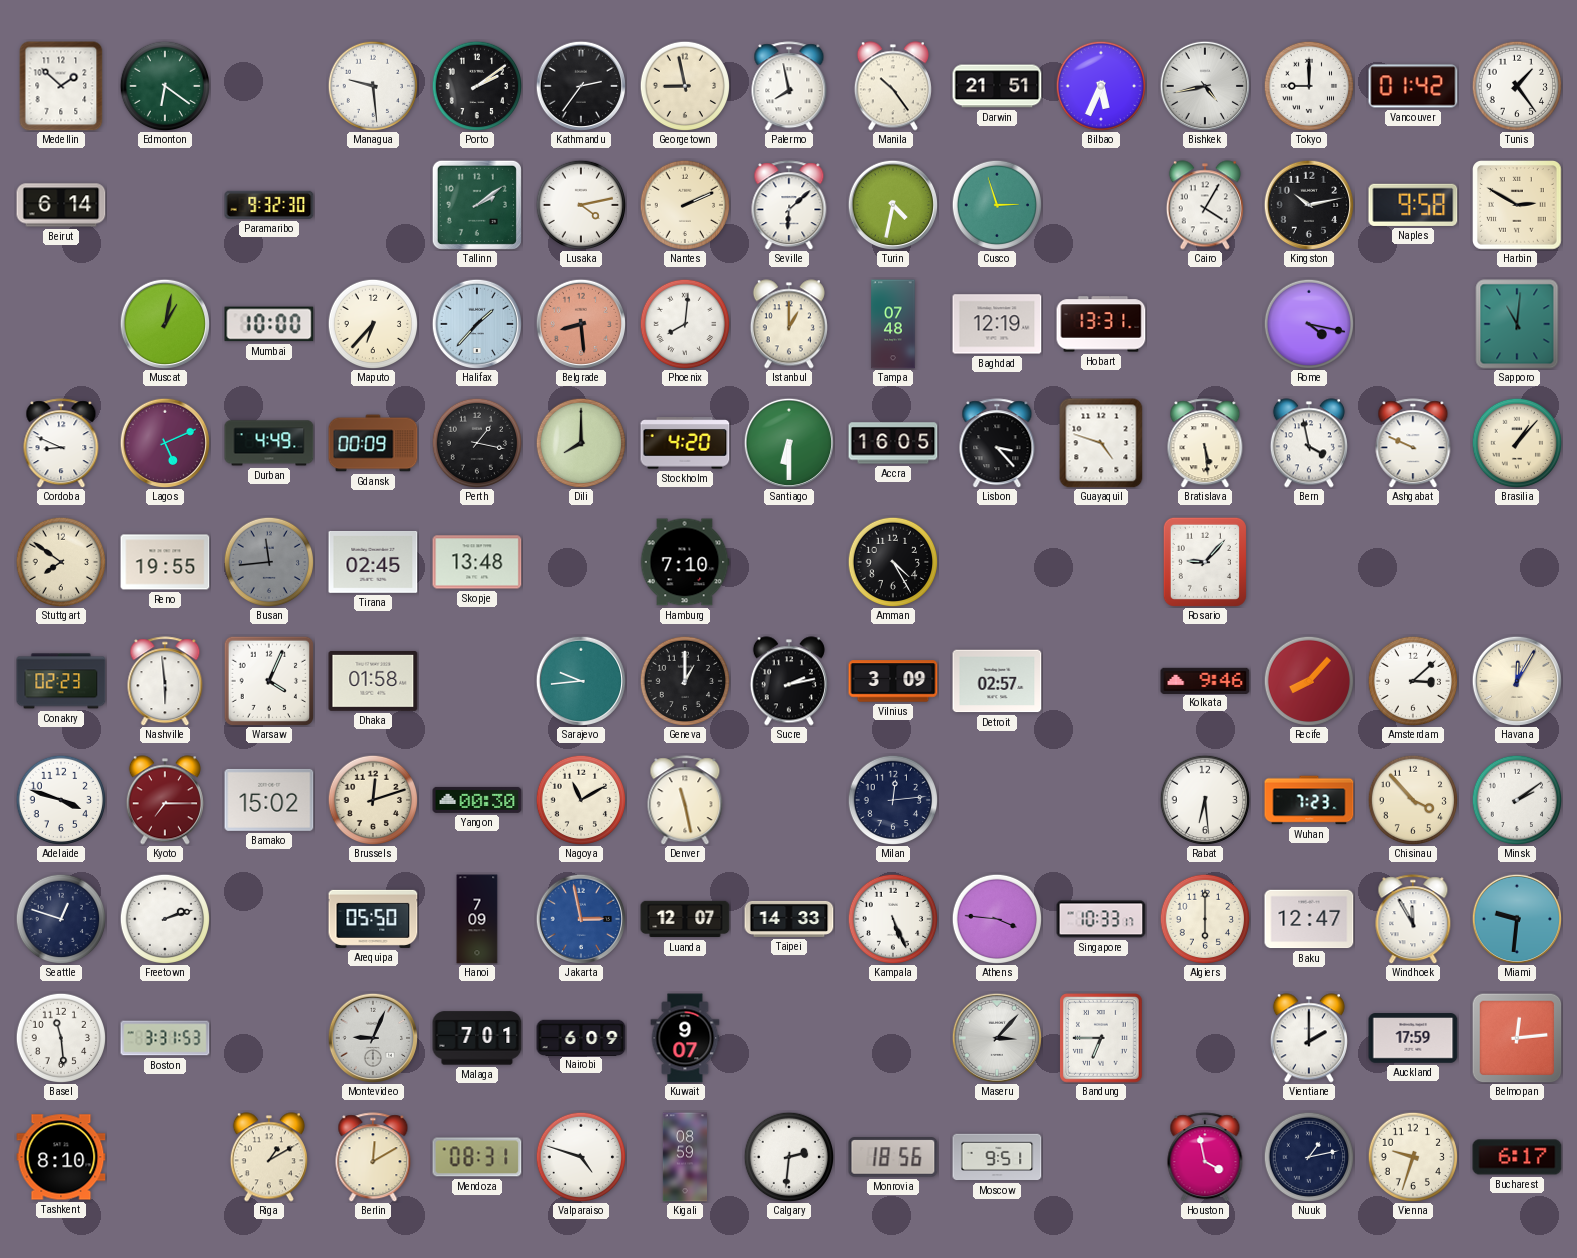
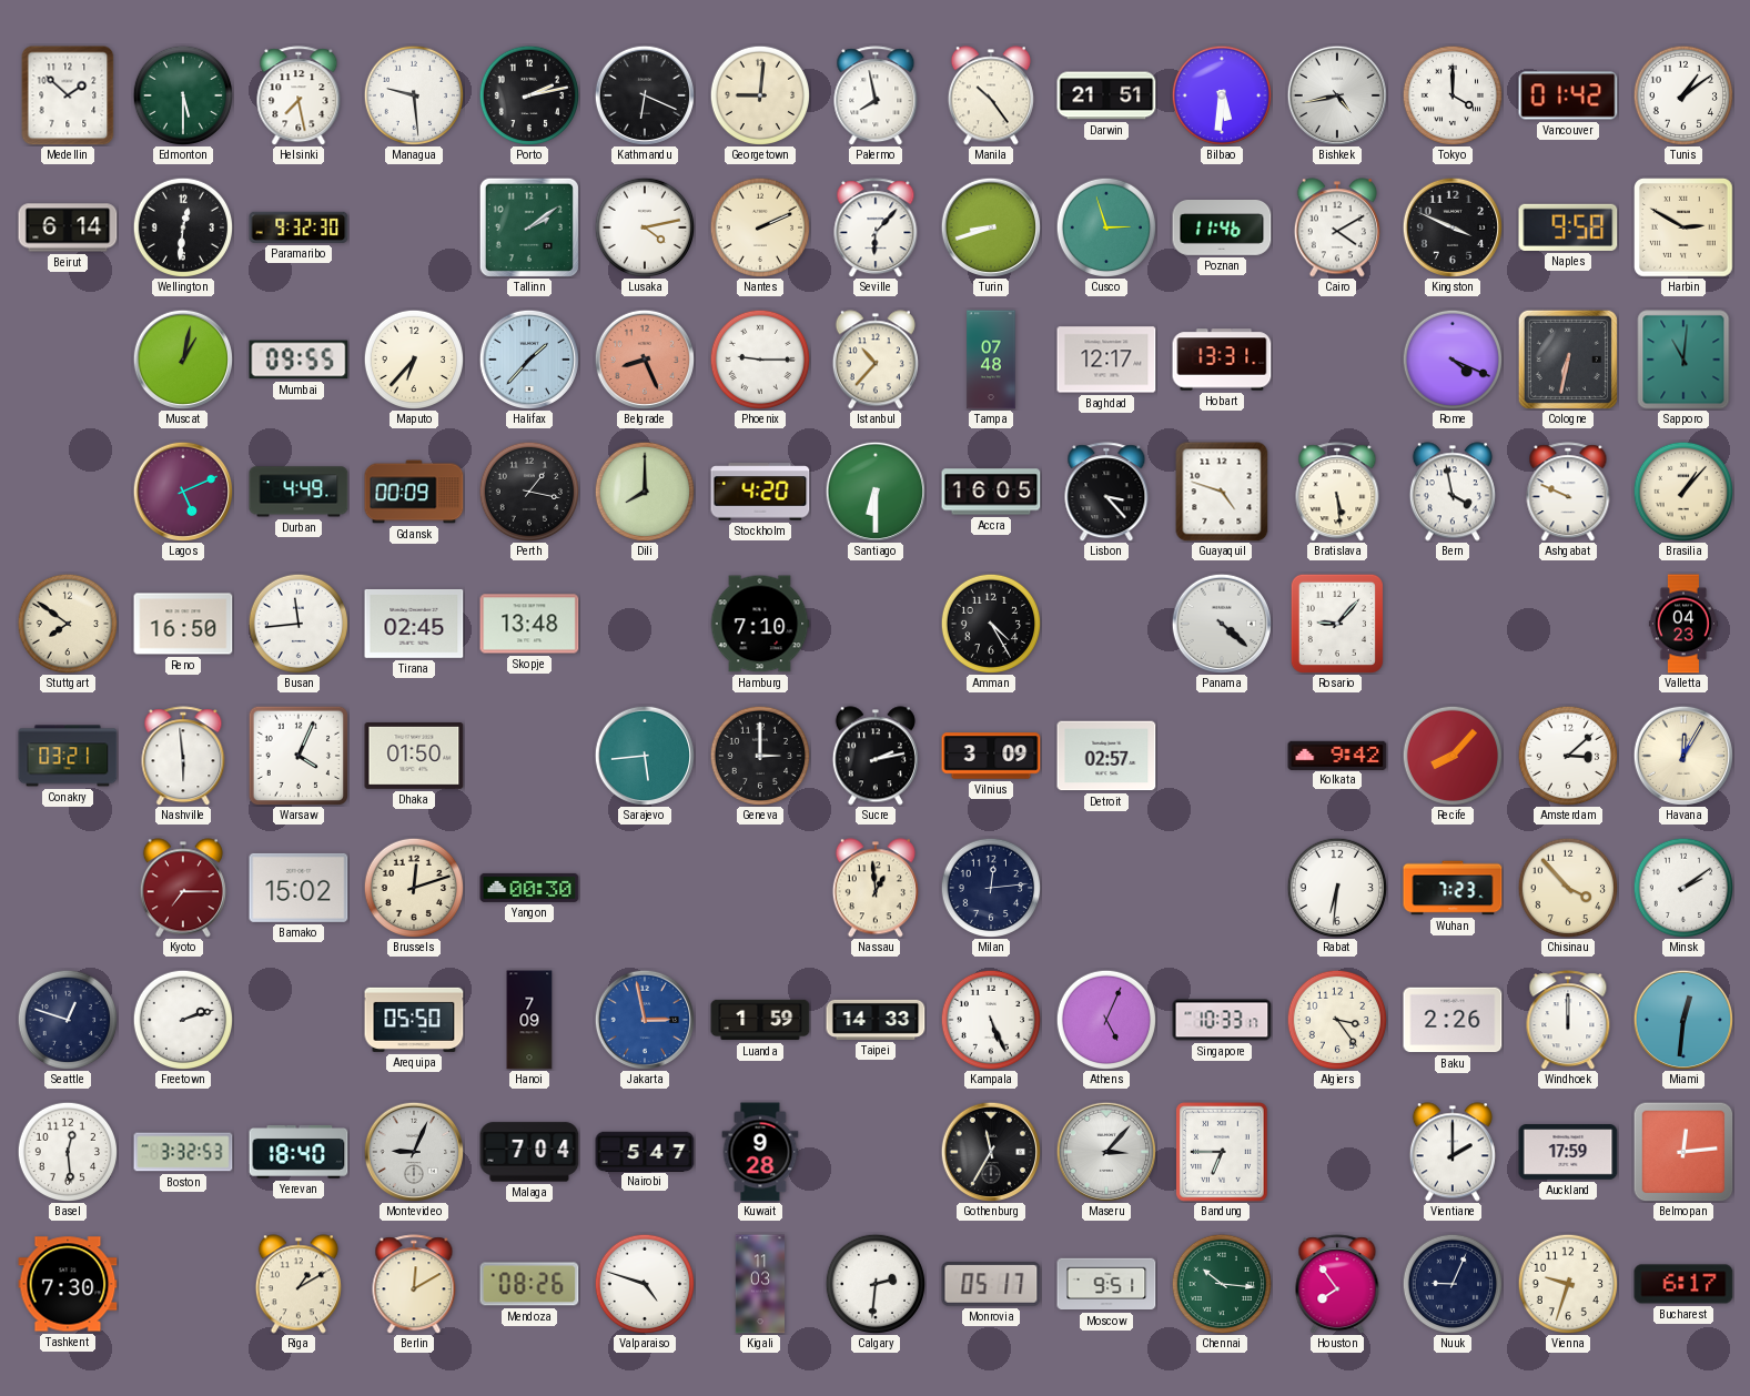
Edmonton: 6:21 -> 5:30 (183, 95)
Helsinki: none -> 7:28 (299, 95)
Porto: 2:09 -> 2:13 (529, 95)
Kathmandu: 2:36 -> 6:19 (644, 94)
Georgetown: 8:58 -> 9:01 (760, 95)
Bilbao: 5:34 -> 5:31 (1222, 95)
Tokyo: 9:00 -> 4:00 (1453, 95)
Tunis: 1:24 -> 1:09 (1683, 95)
Wellington: none -> 12:31 (183, 227)
Seville: 6:08 -> 6:07 (876, 227)
Turin: 4:32 -> 8:42 (990, 226)
Poznan: none -> 11:46 (1222, 229)
Cairo: 4:05 -> 4:10 (1337, 227)
Kingston: 10:13 -> 3:49 (1451, 226)
Mumbai: 10:00 -> 09:55 (299, 360)
Belgrade: 8:29 -> 8:26 (644, 358)
Phoenix: 8:01 -> 9:15 (760, 360)
Istanbul: 1:00 -> 10:37 (876, 360)
Baghdad: 12:19 -> 12:17 (1106, 360)
Rome: 4:17 -> 4:19 (1453, 360)
Cologne: none -> 6:32 (1568, 360)
Cordoba: 8:49 -> none (61, 443)
Reno: 19:55 -> 16:50 (183, 624)
Busan dial: grey -> white (299, 624)
Panama: none -> 4:22 (1221, 623)
Valletta: none -> 04:23 (1683, 624)
Conakry: 02:23 -> 03:21 (68, 756)
Dhaka: 01:58 -> 01:50 (414, 756)
Sarajevo: 9:44 -> 5:44 (644, 755)
Geneva: 1:00 -> 3:00 (760, 756)
Kolkata: 9:46 -> 9:42 (1337, 755)
Adelaide: 3:48 -> none (61, 800)
Nagoya: 11:10 -> none (581, 800)
Denver: 11:28 -> none (685, 800)
Nassau: none -> 12:59 (876, 888)
Rabat: 6:29 -> 6:31 (1337, 888)
Luanda: 12:07 -> 1:59 (760, 1020)
Athens: 3:46 -> 5:04 (1106, 1020)
Algiers: 6:00 -> 3:24 (1337, 1020)
Baku: 12:47 -> 2:26 (1453, 1020)
Windhoek: 11:55 -> 12:00 (1568, 1020)
Miami: 9:31 -> 12:31 (1682, 1019)
Basel: 11:29 -> 12:29 (68, 1152)
Boston: 3:31 -> 3:32 (183, 1152)
Yerevan: none -> 18:40 (299, 1152)
Malaga: 7:01 -> 7:04 (529, 1152)
Nairobi: 6:09 -> 5:47 (645, 1151)
Kuwait: 9:07 -> 9:28 (760, 1152)
Gothenburg: none -> 11:35 (990, 1151)
Tashkent: 8:10 -> 7:30 (68, 1284)
Mendoza: 08:31 -> 08:26 (529, 1284)
Kigali: 08:59 -> 11:03 (759, 1284)
Monrovia: 18:56 -> 05:17 (991, 1284)
Chennai: none -> 10:16 (1222, 1284)
Houston: 3:58 -> 7:54 (1337, 1284)
Nuuk: 1:13 -> 9:04 (1453, 1284)
